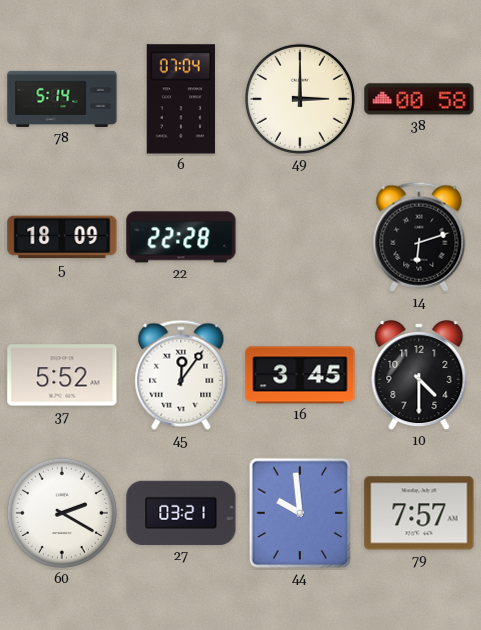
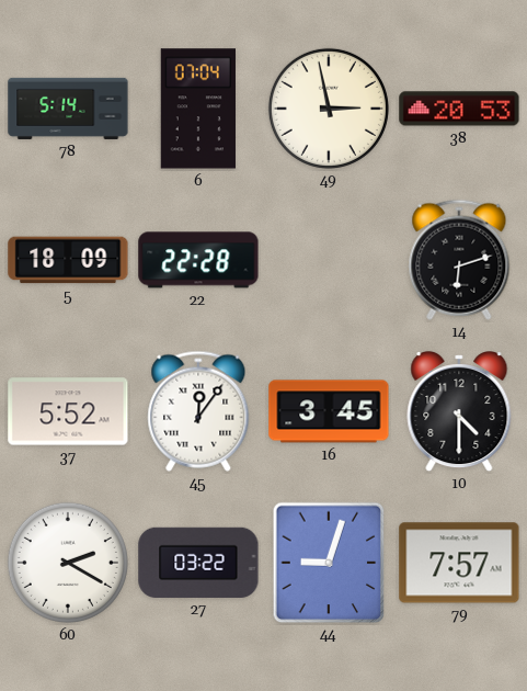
49: 3:00 -> 2:58 (329, 109)
38: 00:58 -> 20:53 (459, 109)
27: 03:21 -> 03:22 (198, 563)
44: 9:59 -> 9:03 (329, 563)
